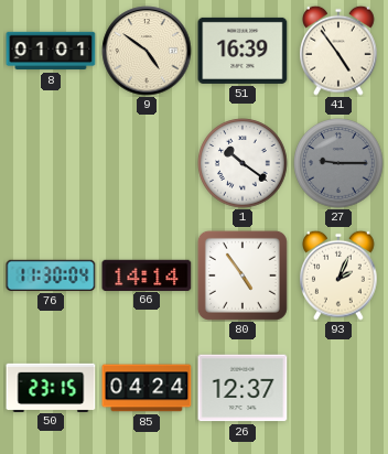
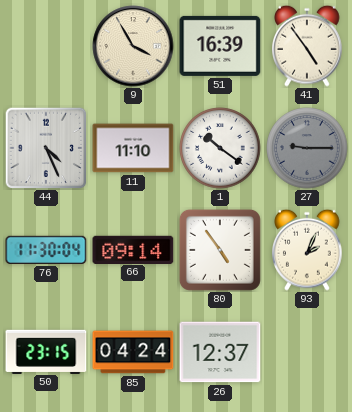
8: 01:01 -> none (51, 51)
9: 4:51 -> 3:55 (133, 46)
44: none -> 4:26 (46, 148)
11: none -> 11:10 (133, 148)
66: 14:14 -> 09:14 (133, 249)
